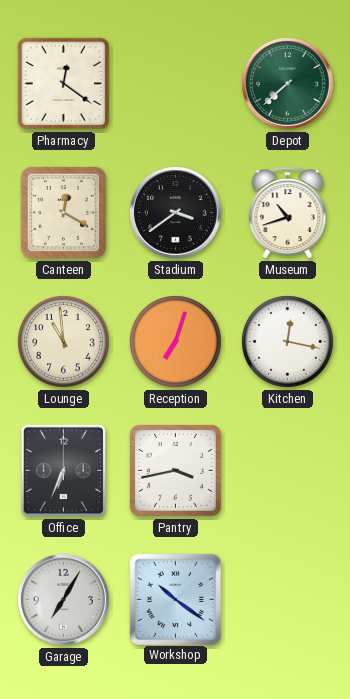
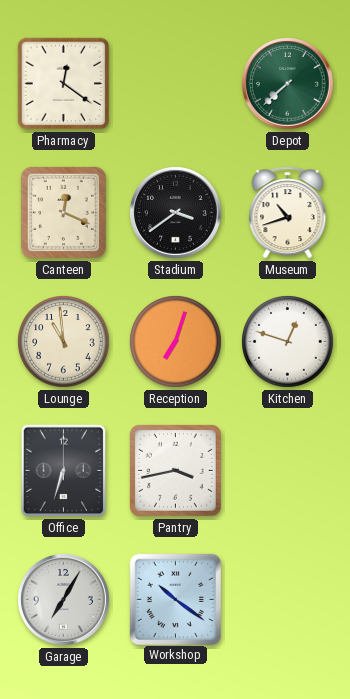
Canteen: 12:20 -> 12:19 (63, 212)
Kitchen: 12:17 -> 12:48 (288, 342)
Office: 6:34 -> 6:33 (64, 471)
